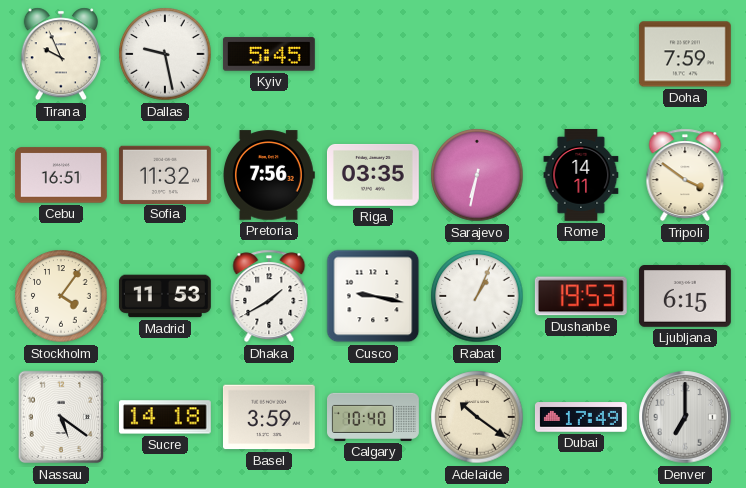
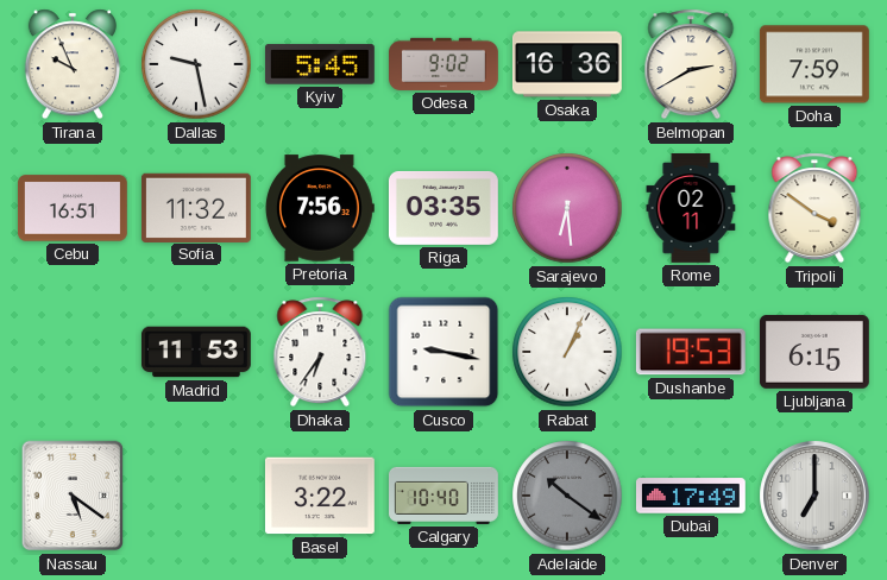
Odesa: none -> 9:02 (445, 64)
Osaka: none -> 16:36 (567, 64)
Belmopan: none -> 2:40 (691, 64)
Sarajevo: 6:32 -> 6:29 (567, 208)
Rome: 14:11 -> 02:11 (691, 209)
Stockholm: 4:06 -> none (61, 296)
Dhaka: 1:40 -> 6:36 (320, 352)
Sucre: 14:18 -> none (165, 417)
Basel: 3:59 -> 3:22 (320, 496)
Adelaide dial: cream -> grey (567, 496)
